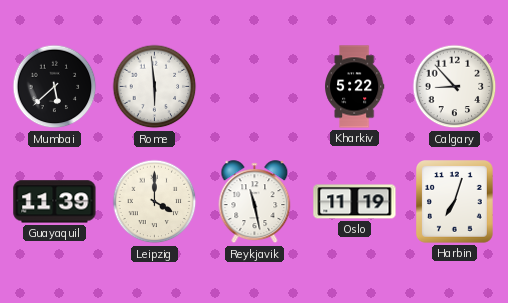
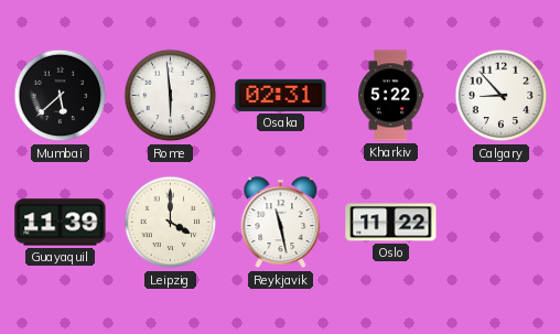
Osaka: none -> 02:31 (281, 95)
Oslo: 11:19 -> 11:22 (391, 223)
Harbin: 7:03 -> none (455, 202)
